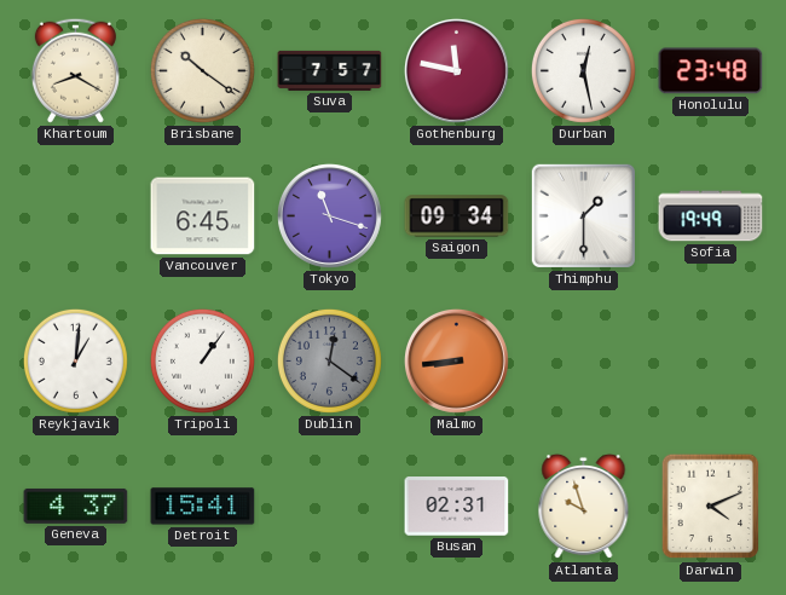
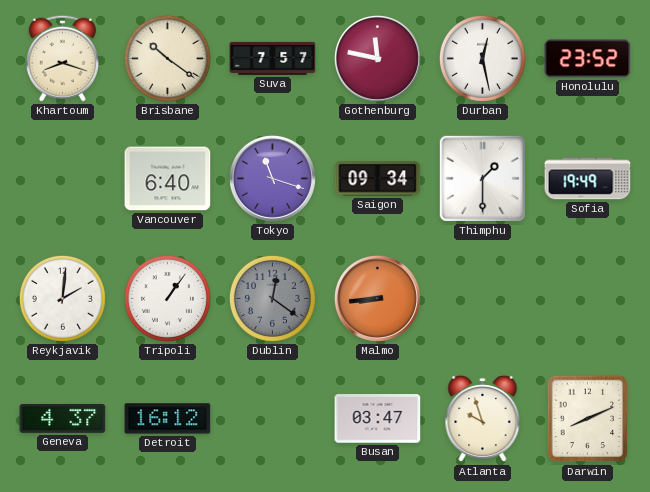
Khartoum: 8:20 -> 8:18 (62, 58)
Honolulu: 23:48 -> 23:52 (588, 59)
Vancouver: 6:45 -> 6:40 (168, 179)
Reykjavik: 1:01 -> 2:01 (62, 298)
Detroit: 15:41 -> 16:12 (168, 419)
Busan: 02:31 -> 03:47 (378, 419)
Darwin: 4:11 -> 8:11 (588, 419)
